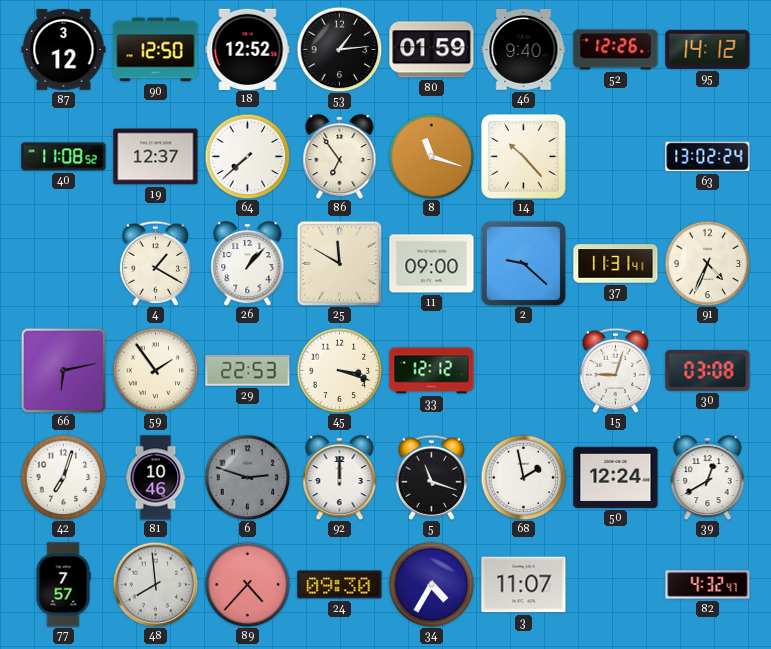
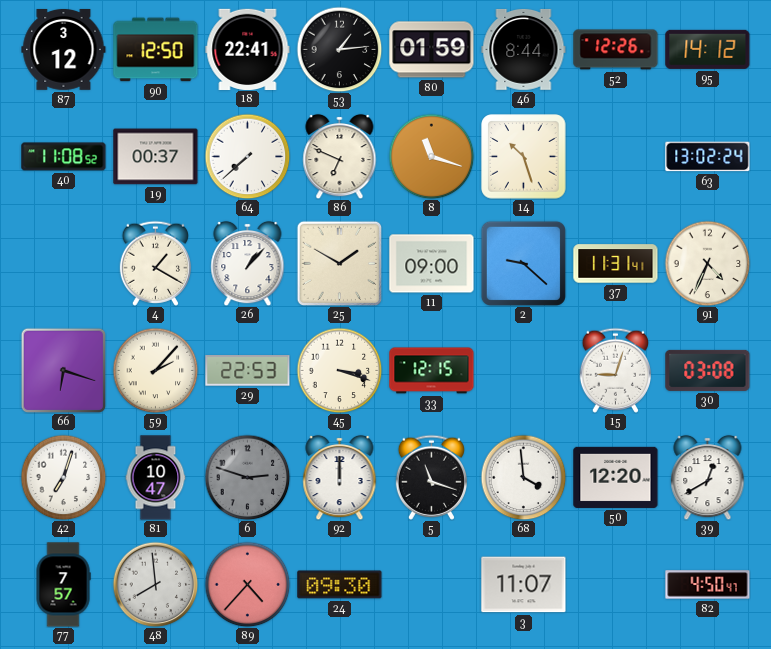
18: 12:52 -> 22:41 (248, 49)
46: 9:40 -> 8:44 (524, 49)
19: 12:37 -> 00:37 (156, 157)
86: 6:54 -> 6:49 (340, 156)
14: 10:23 -> 10:27 (524, 157)
25: 11:50 -> 1:50 (339, 263)
66: 6:13 -> 6:18 (63, 370)
59: 1:54 -> 2:07 (155, 370)
33: 12:12 -> 12:15 (432, 371)
81: 10:46 -> 10:47 (156, 478)
68: 1:58 -> 3:59 (523, 477)
50: 12:24 -> 12:20 (616, 477)
34: 4:35 -> none (431, 584)
82: 4:32 -> 4:50 (708, 585)
